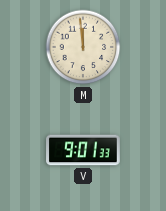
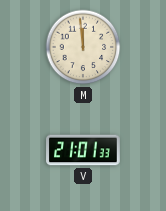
V: 9:01 -> 21:01 (83, 150)
